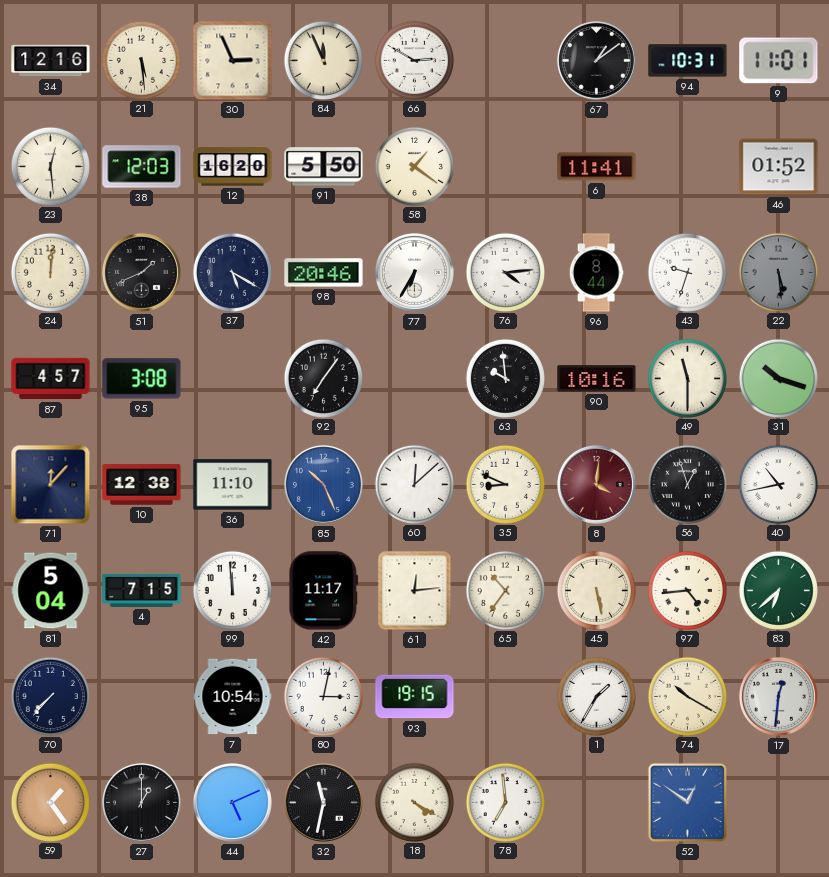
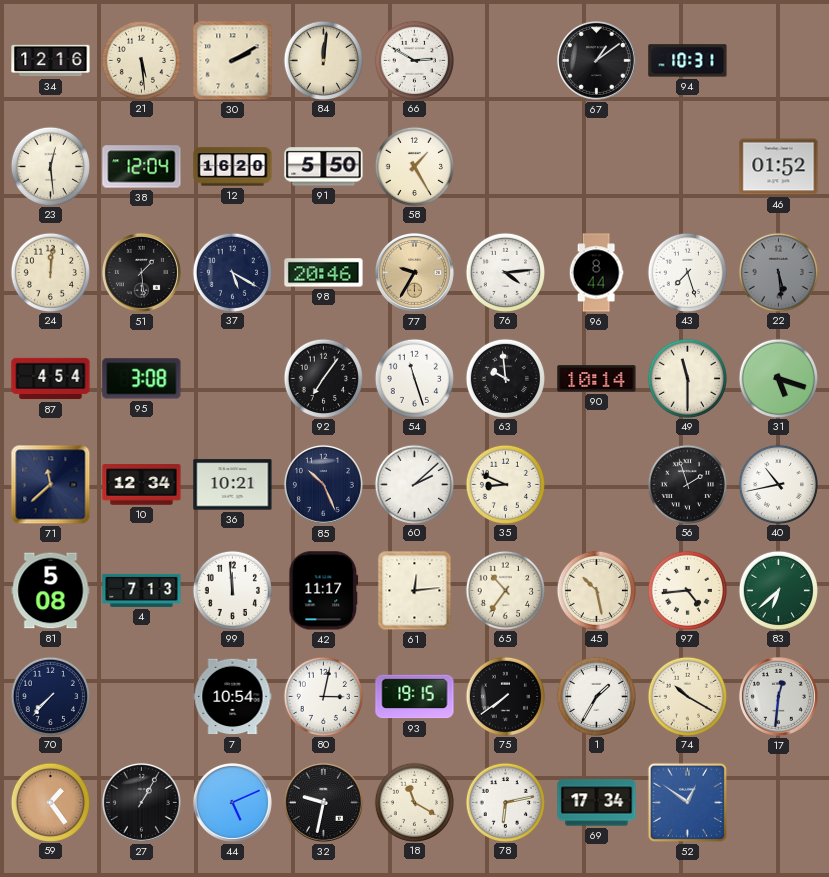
30: 2:56 -> 2:10 (233, 61)
84: 11:56 -> 12:01 (323, 60)
9: 11:01 -> none (779, 61)
38: 12:03 -> 12:04 (142, 167)
58: 1:21 -> 1:25 (414, 166)
6: 11:41 -> none (597, 167)
51: 1:41 -> 1:29 (141, 272)
77: 6:35 -> 9:35 (414, 272)
77 dial: white -> champagne (414, 272)
43: 9:33 -> 7:27 (687, 272)
87: 4:57 -> 4:54 (51, 379)
54: none -> 11:27 (414, 378)
90: 10:16 -> 10:14 (597, 379)
31: 10:18 -> 5:18 (778, 378)
71: 12:07 -> 11:38 (51, 485)
10: 12:38 -> 12:34 (142, 485)
36: 11:10 -> 10:21 (233, 485)
85 dial: blue -> navy (323, 484)
60: 12:08 -> 2:08 (414, 484)
8: 4:01 -> none (596, 484)
56: 12:57 -> 1:57 (687, 484)
81: 5:04 -> 5:08 (51, 591)
4: 7:15 -> 7:13 (142, 590)
45: 5:28 -> 10:28 (596, 590)
75: none -> 7:39 (505, 696)
27: 1:00 -> 1:05 (141, 802)
32: 11:32 -> 9:32 (323, 802)
18: 4:20 -> 11:20 (414, 802)
78: 6:59 -> 6:13 (505, 802)
69: none -> 17:34 (597, 803)
